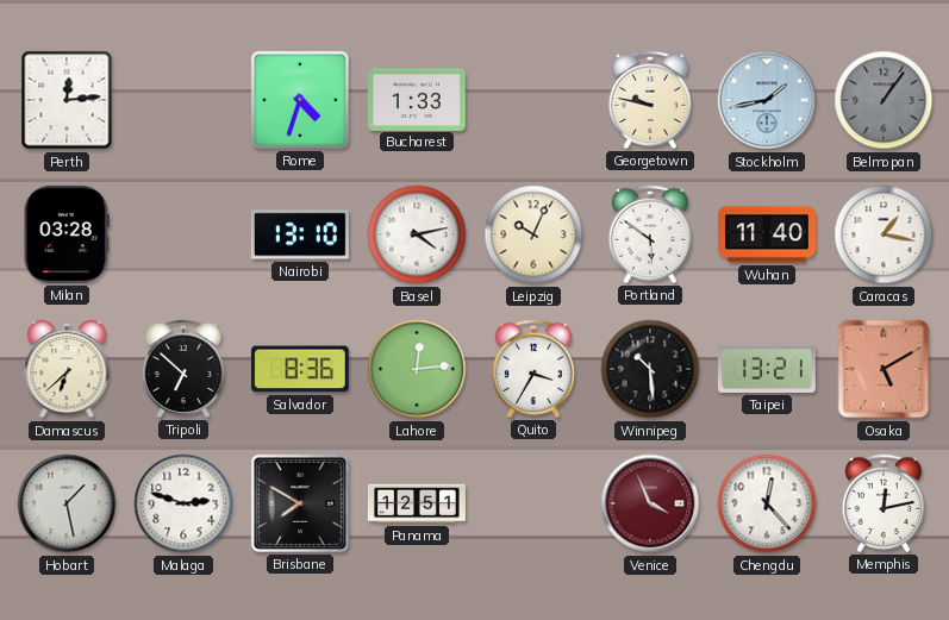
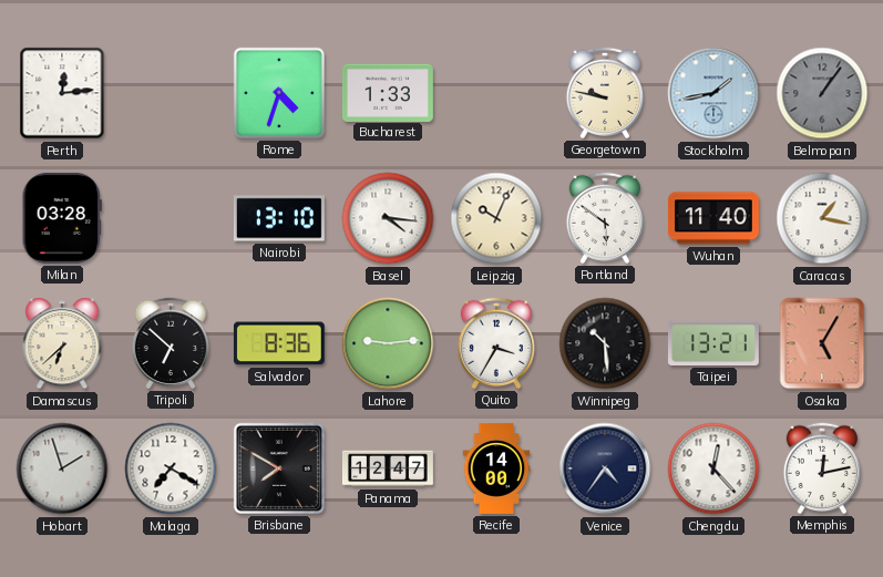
Basel: 4:13 -> 4:16 (388, 218)
Lahore: 12:14 -> 9:14 (388, 343)
Osaka: 5:10 -> 5:05 (822, 343)
Hobart: 1:28 -> 1:57 (62, 468)
Malaga: 2:48 -> 7:20 (171, 468)
Panama: 12:51 -> 12:47 (388, 468)
Recife: none -> 14:00 (496, 468)
Venice: 3:56 -> 4:36 (605, 468)
Venice dial: burgundy -> navy (605, 468)
